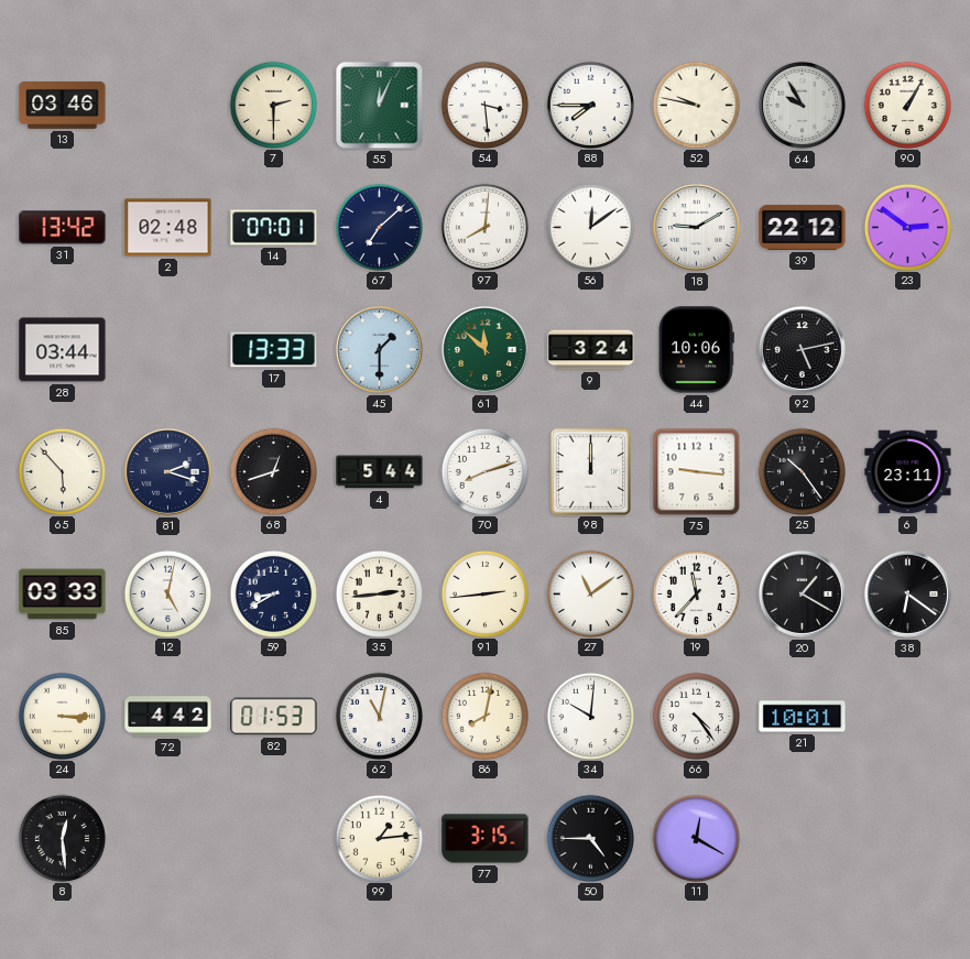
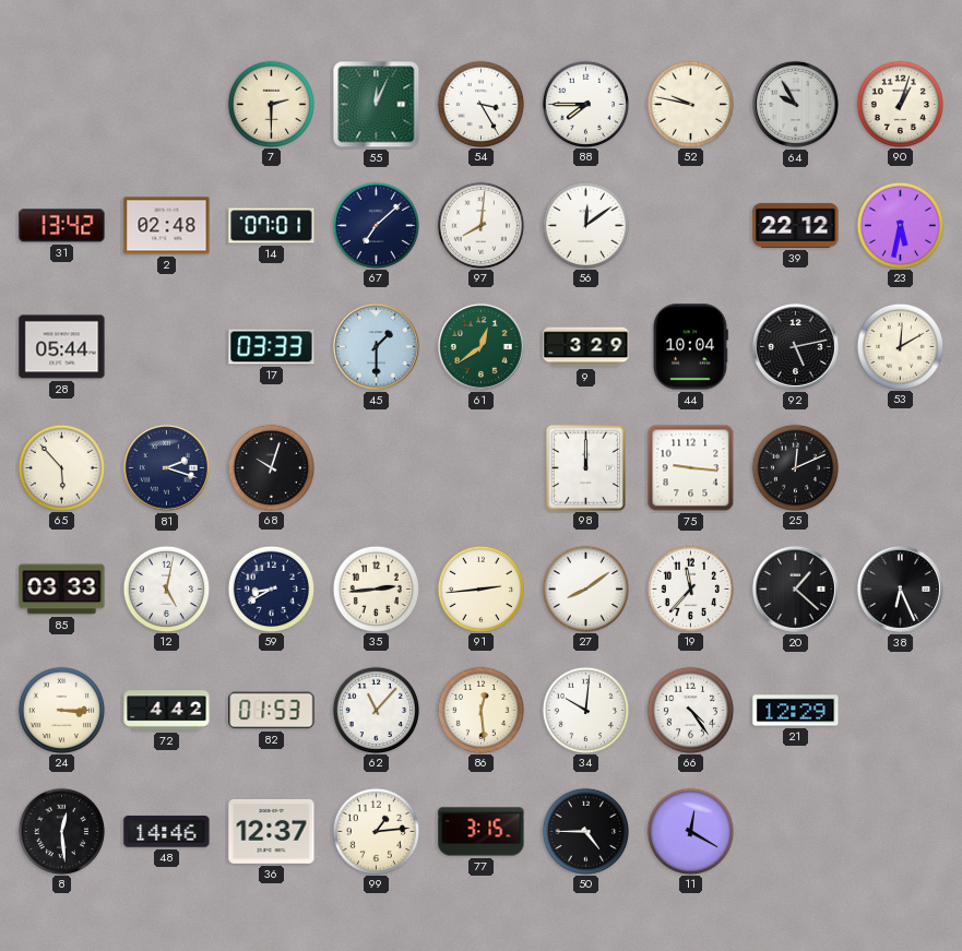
13: 03:46 -> none (63, 105)
54: 3:29 -> 3:25 (480, 104)
90: 1:05 -> 1:03 (900, 104)
18: 9:10 -> none (696, 227)
23: 2:51 -> 5:32 (900, 225)
28: 03:44 -> 05:44 (62, 347)
17: 13:33 -> 03:33 (272, 347)
61: 11:52 -> 12:39 (480, 346)
9: 3:24 -> 3:29 (586, 347)
44: 10:06 -> 10:04 (690, 347)
53: none -> 12:10 (900, 346)
68: 12:42 -> 10:03 (271, 467)
4: 5:44 -> none (380, 472)
70: 8:12 -> none (484, 471)
25: 10:24 -> 12:11 (795, 467)
6: 23:11 -> none (908, 472)
27: 11:09 -> 8:09 (585, 589)
20: 1:20 -> 1:22 (795, 589)
38: 6:21 -> 6:26 (900, 589)
62: 11:02 -> 11:07 (376, 710)
86: 8:02 -> 12:29 (480, 710)
21: 10:01 -> 12:29 (796, 711)
48: none -> 14:46 (167, 832)
36: none -> 12:37 (272, 831)
